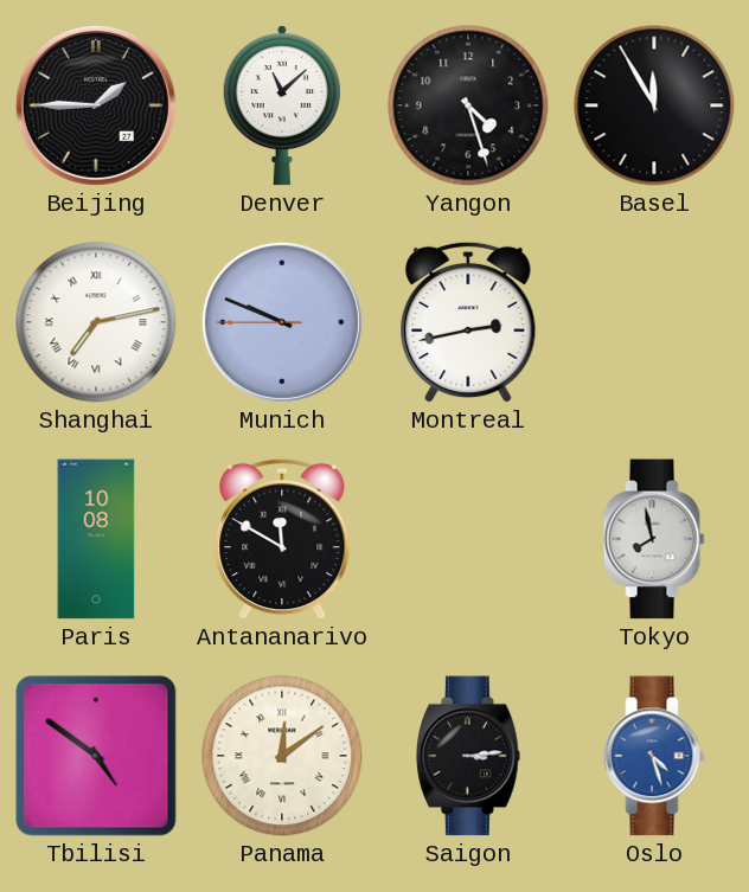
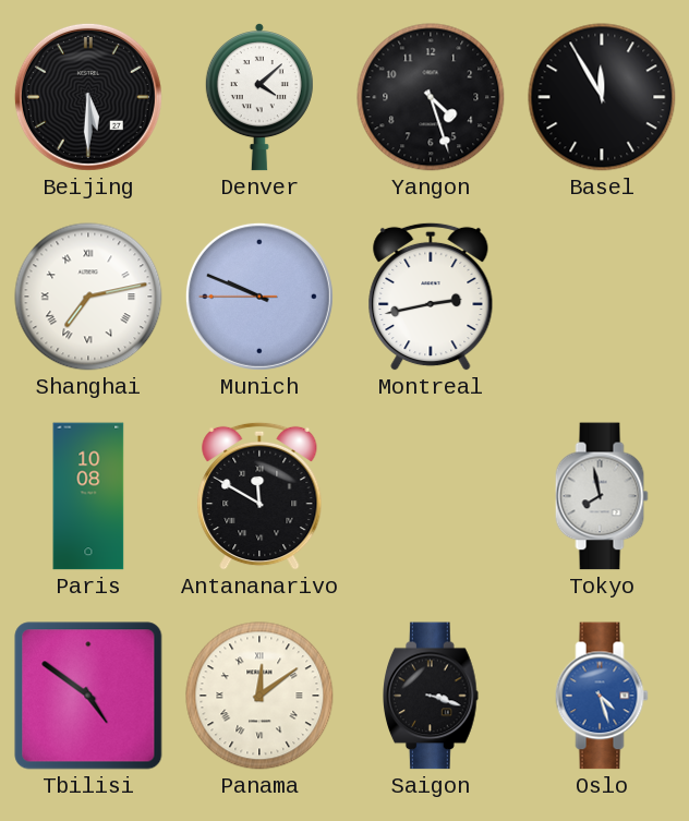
Beijing: 1:45 -> 5:30 (88, 97)
Denver: 11:08 -> 4:08 (259, 98)
Saigon: 3:14 -> 3:18 (432, 696)
